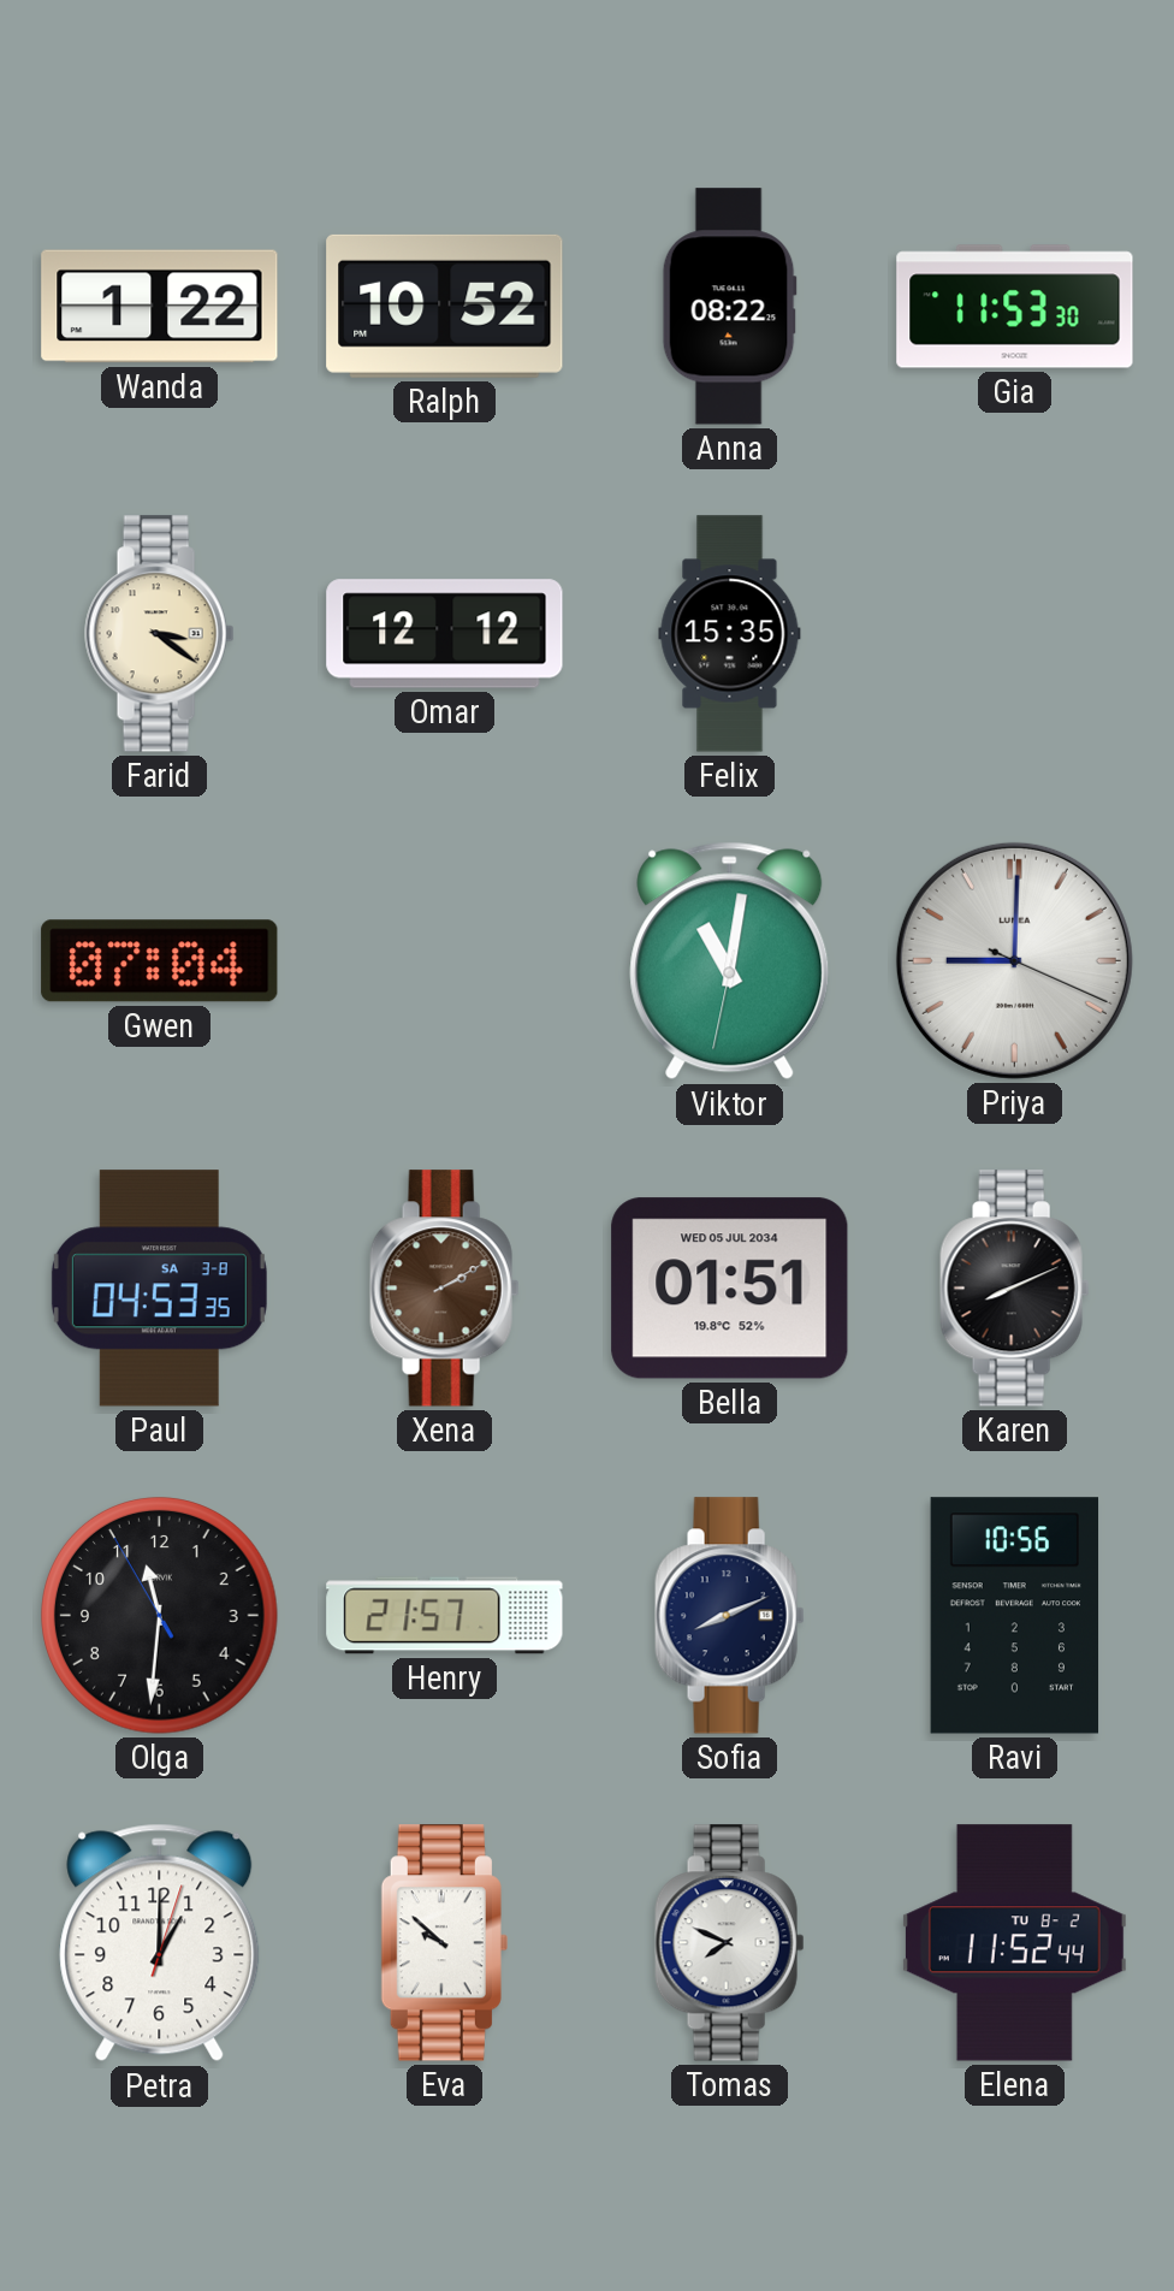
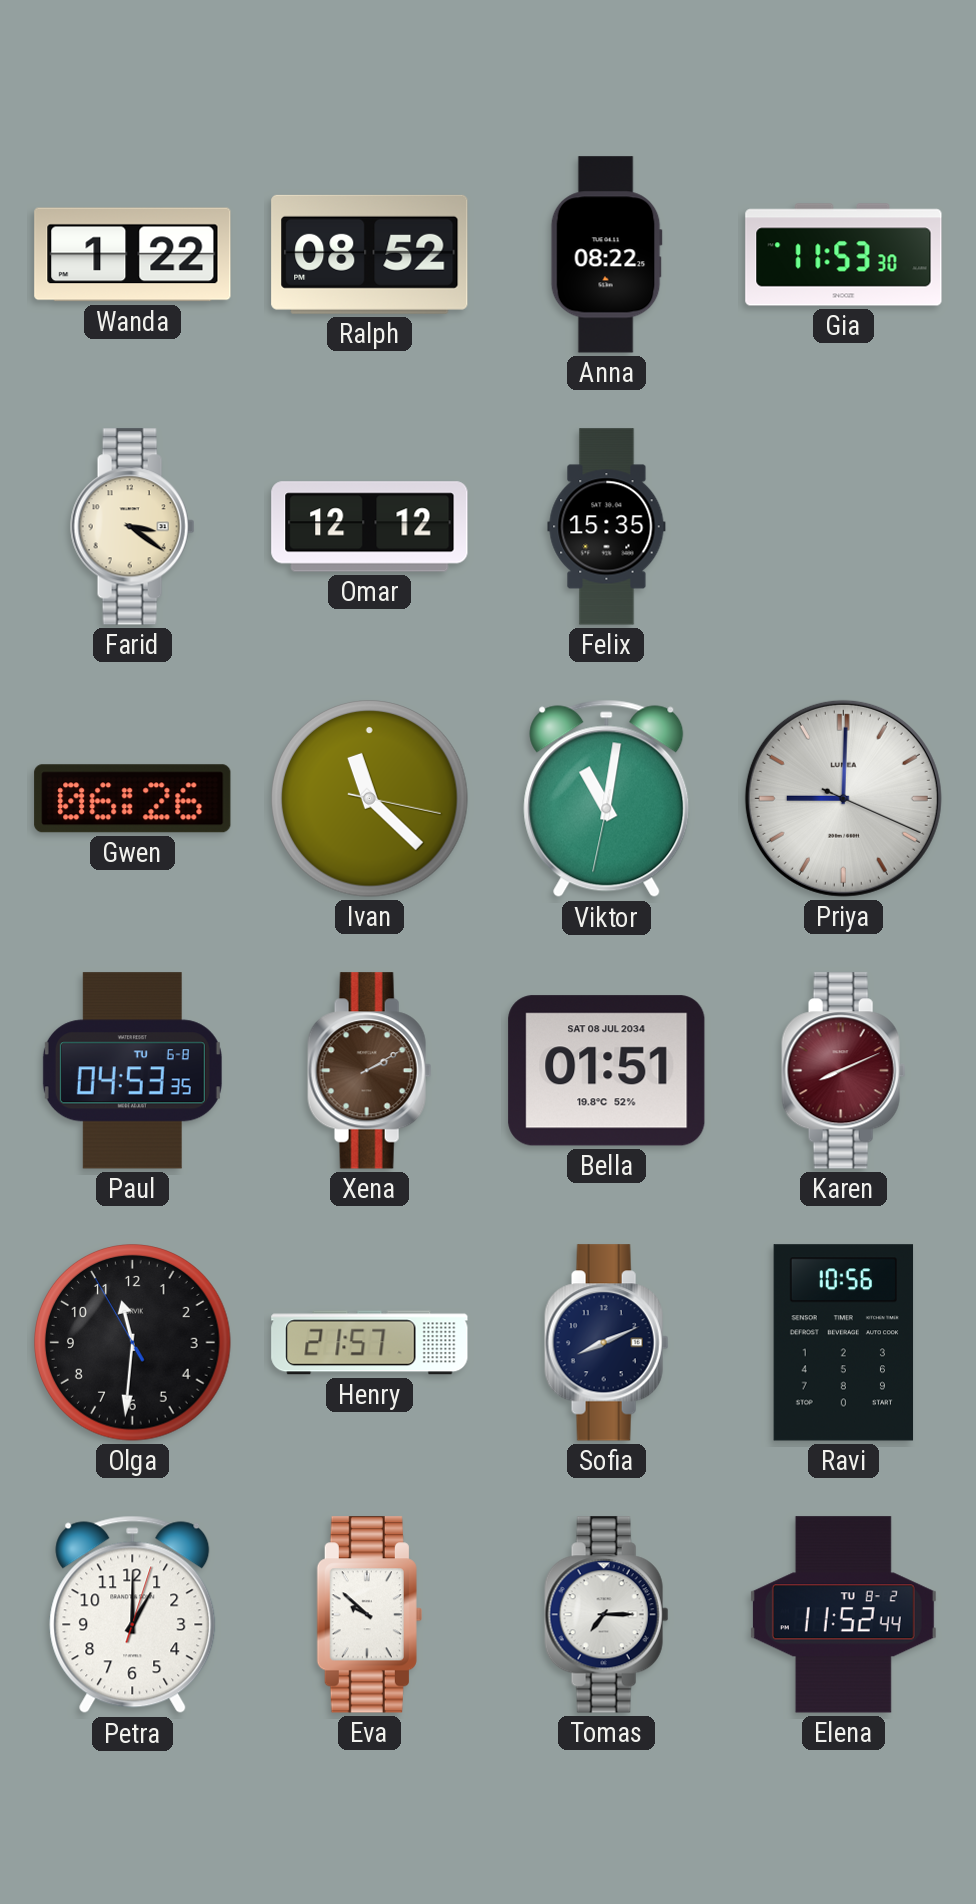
Ralph: 10:52 -> 08:52 (370, 254)
Gwen: 07:04 -> 06:26 (133, 799)
Ivan: none -> 11:22 (370, 799)
Paul date: SA 3-8 -> TU 6-8 (132, 1071)
Bella date: WED 05 JUL 2034 -> SAT 08 JUL 2034 (607, 1071)
Karen dial: black -> burgundy (844, 1071)
Tomas: 7:49 -> 7:15 (607, 1615)
